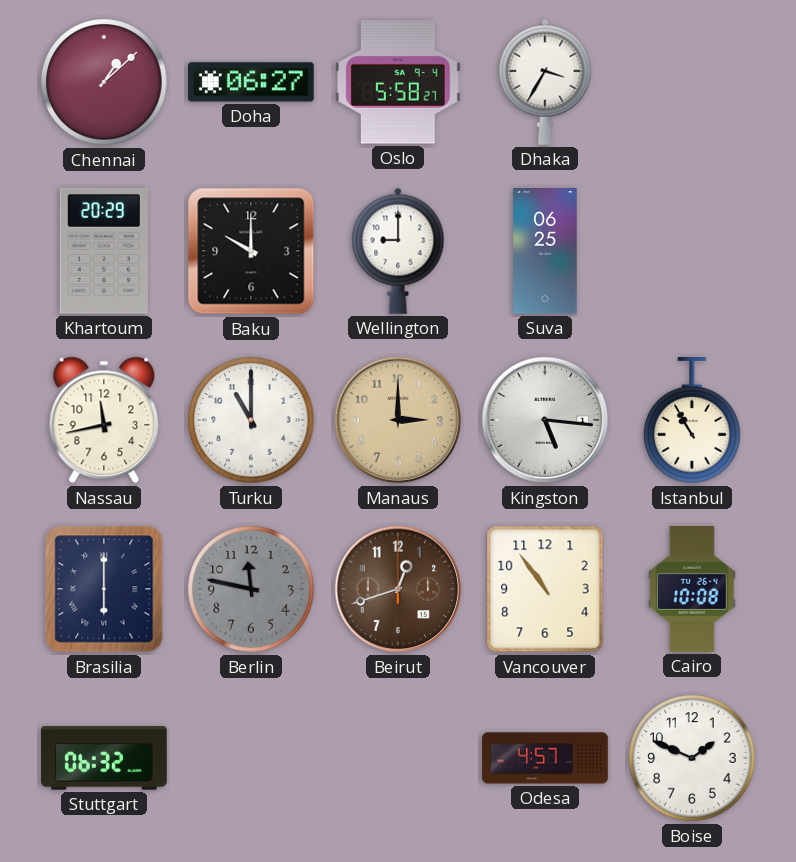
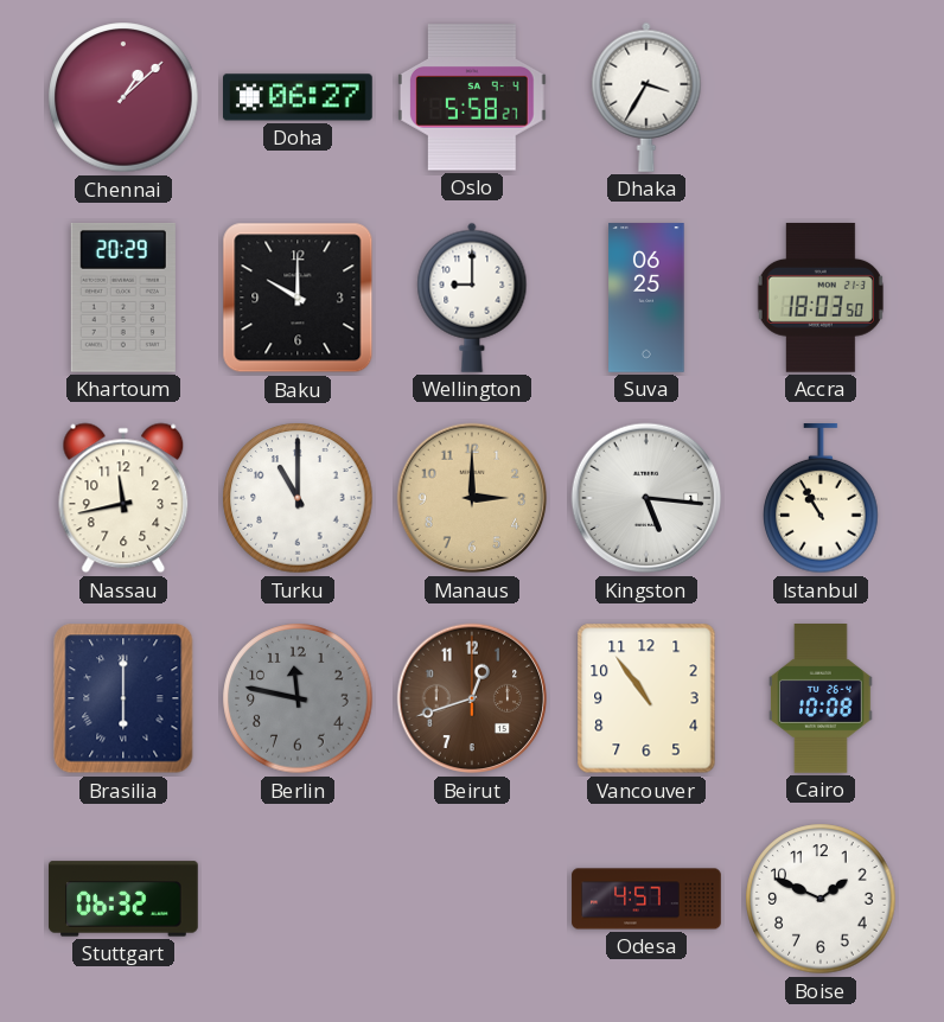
Accra: none -> 18:03 (821, 298)
